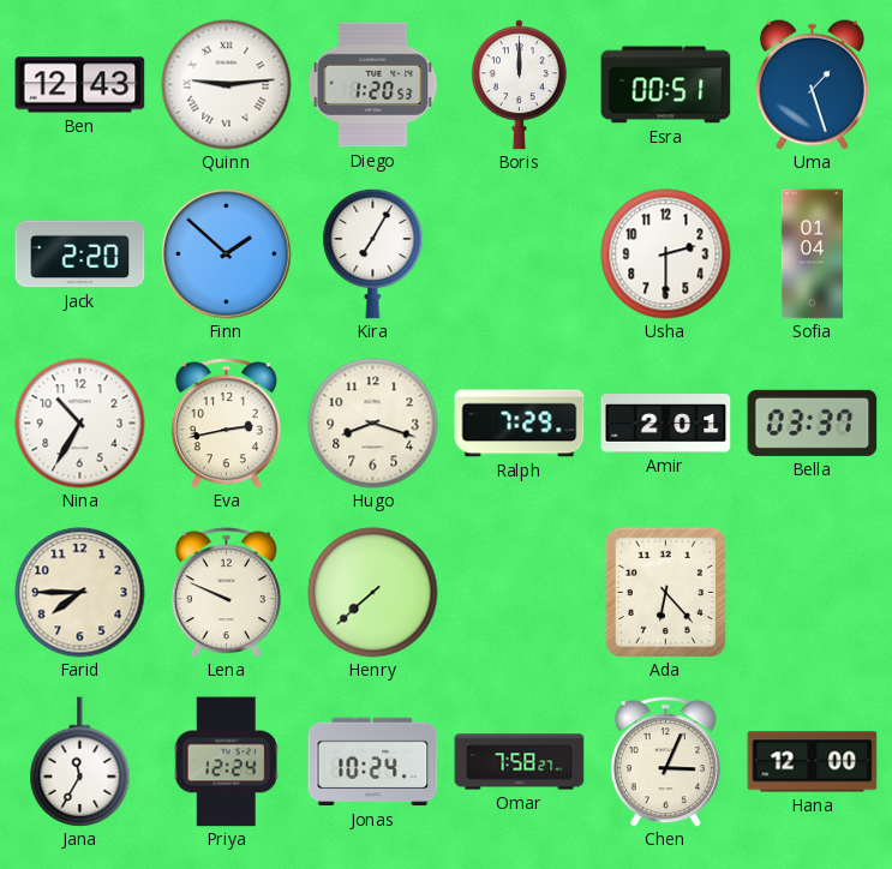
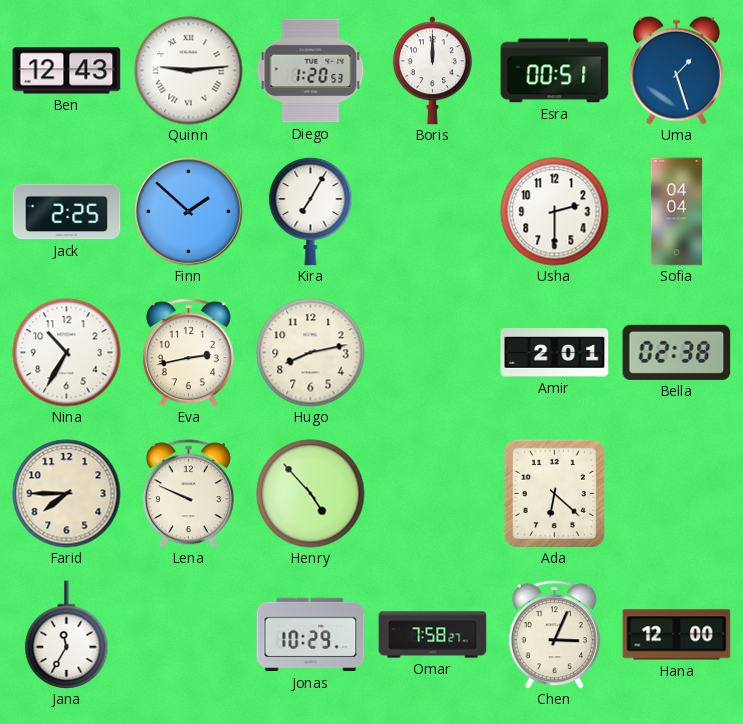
Jack: 2:20 -> 2:25 (67, 212)
Sofia: 01:04 -> 04:04 (676, 212)
Hugo: 8:18 -> 8:13 (311, 353)
Ralph: 7:29 -> none (520, 424)
Bella: 03:37 -> 02:38 (677, 352)
Henry: 7:38 -> 4:53 (311, 494)
Ada: 6:23 -> 6:22 (554, 493)
Priya: 12:24 -> none (226, 762)
Jonas: 10:24 -> 10:29 (311, 635)
